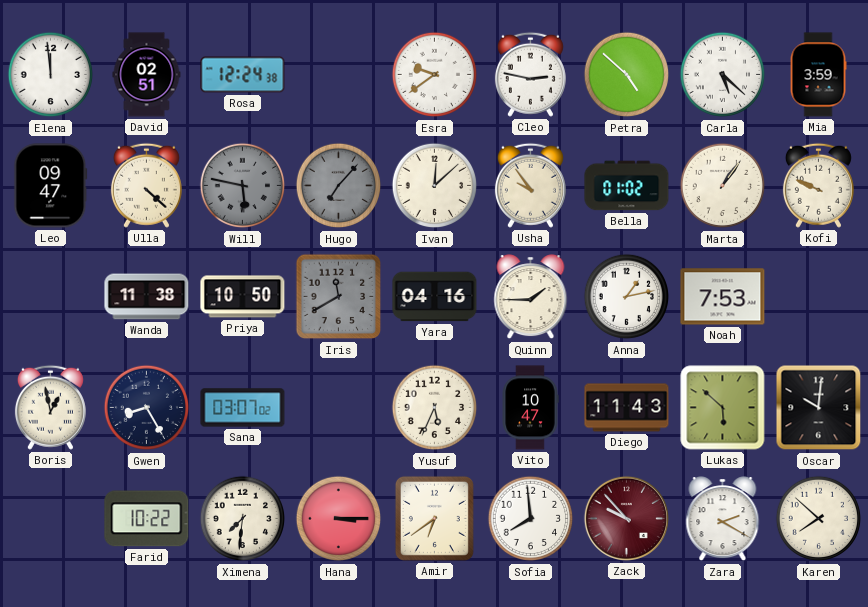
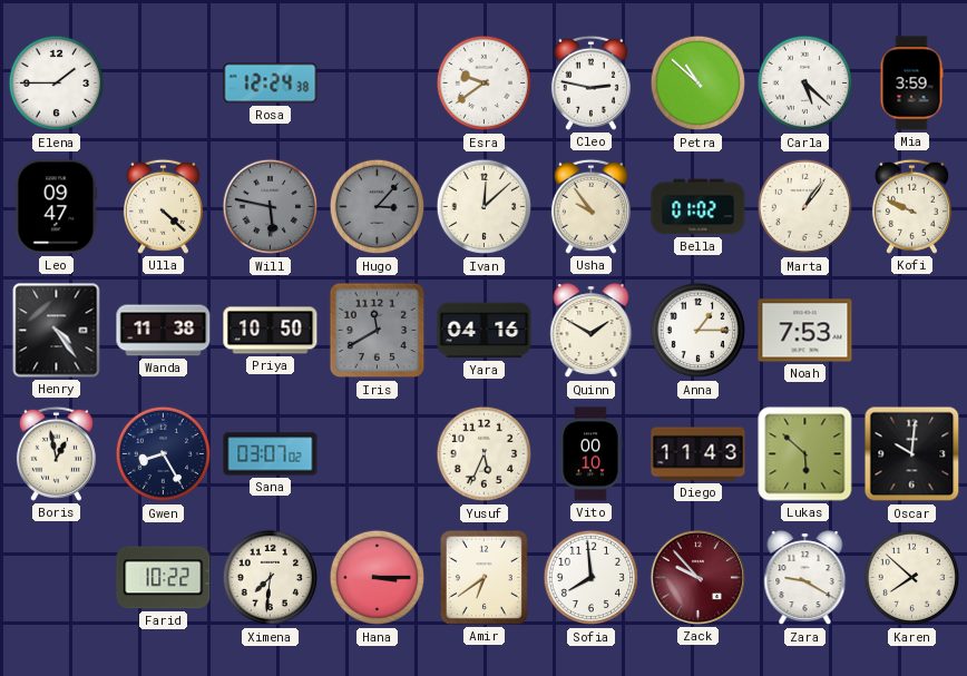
Elena: 11:59 -> 1:45 (57, 84)
David: 02:51 -> none (147, 75)
Petra: 4:52 -> 10:52 (699, 84)
Hugo: 7:07 -> 3:07 (378, 207)
Henry: none -> 4:24 (57, 331)
Quinn: 1:45 -> 1:50 (592, 331)
Anna: 1:13 -> 1:15 (699, 331)
Vito: 10:47 -> 00:10 (590, 454)
Zara: 2:20 -> 9:20 (805, 578)
